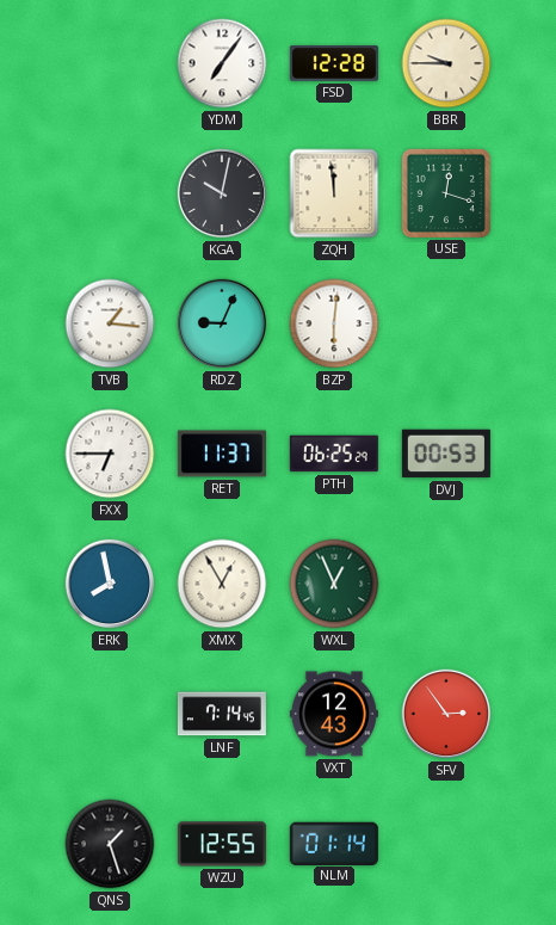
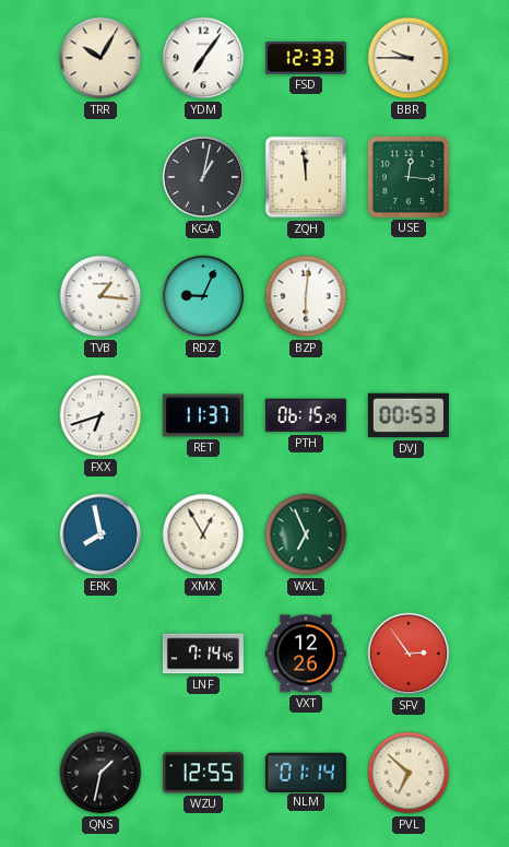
TRR: none -> 10:05 (100, 58)
FSD: 12:28 -> 12:33 (306, 58)
KGA: 10:02 -> 1:02 (203, 177)
USE: 12:18 -> 12:16 (409, 177)
FXX: 6:45 -> 6:42 (100, 415)
PTH: 06:25 -> 06:15 (306, 415)
WXL: 12:56 -> 6:56 (306, 534)
VXT: 12:43 -> 12:26 (306, 654)
QNS: 1:27 -> 1:32 (100, 773)
PVL: none -> 6:52 (409, 773)
